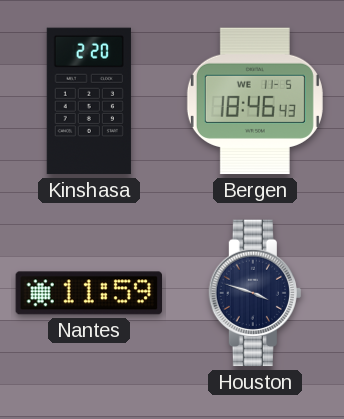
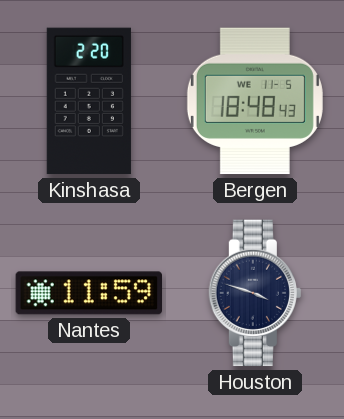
Bergen: 18:46 -> 18:48 (255, 101)
